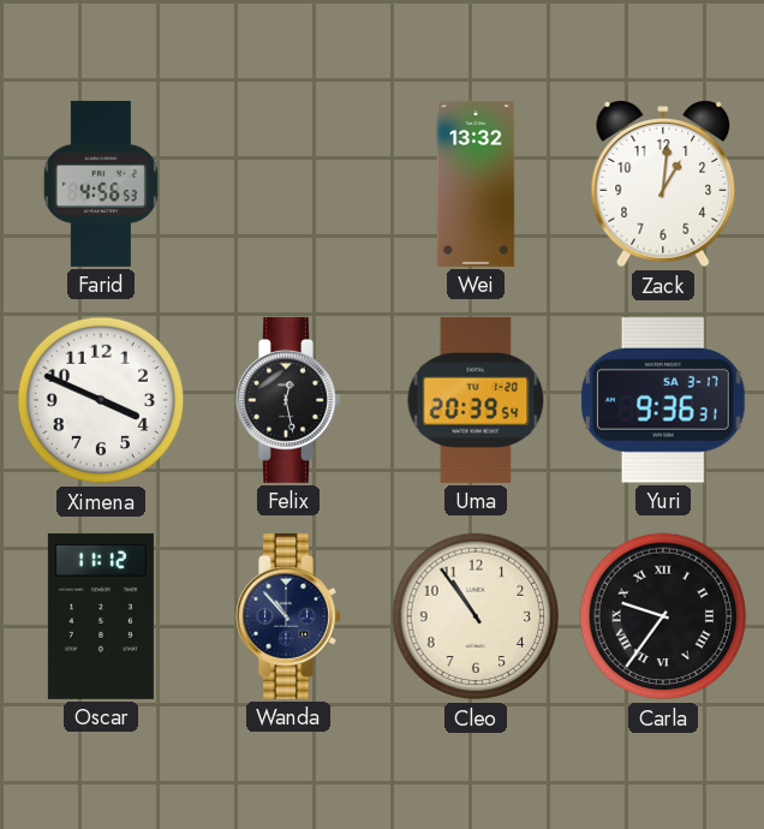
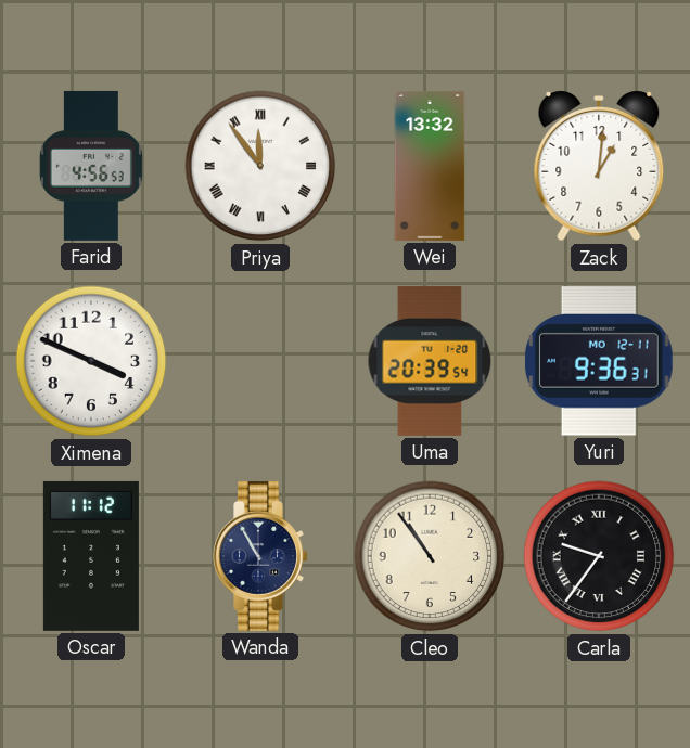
Priya: none -> 11:54 (260, 166)
Felix: 12:28 -> none (288, 400)
Yuri date: SA 3-17 -> MO 12-11 (599, 361)
Wanda: 10:53 -> 10:55 (260, 556)
